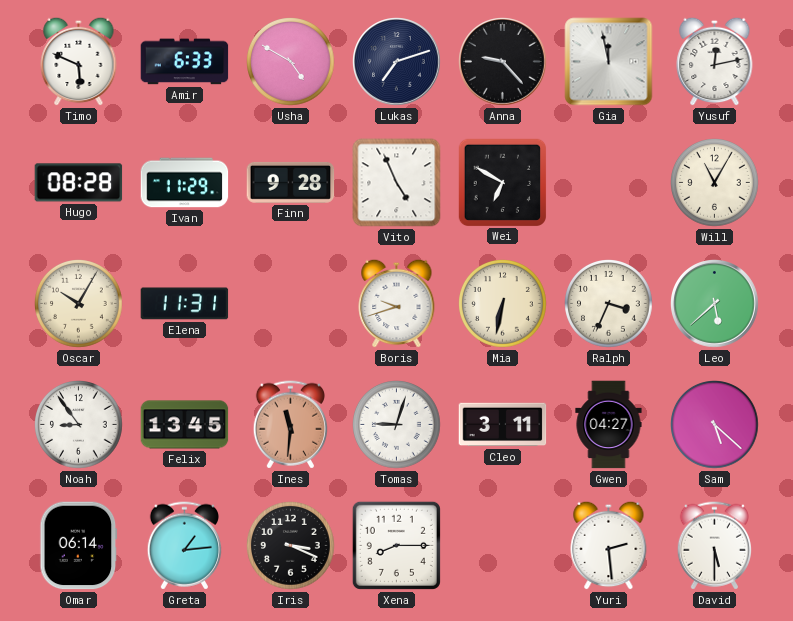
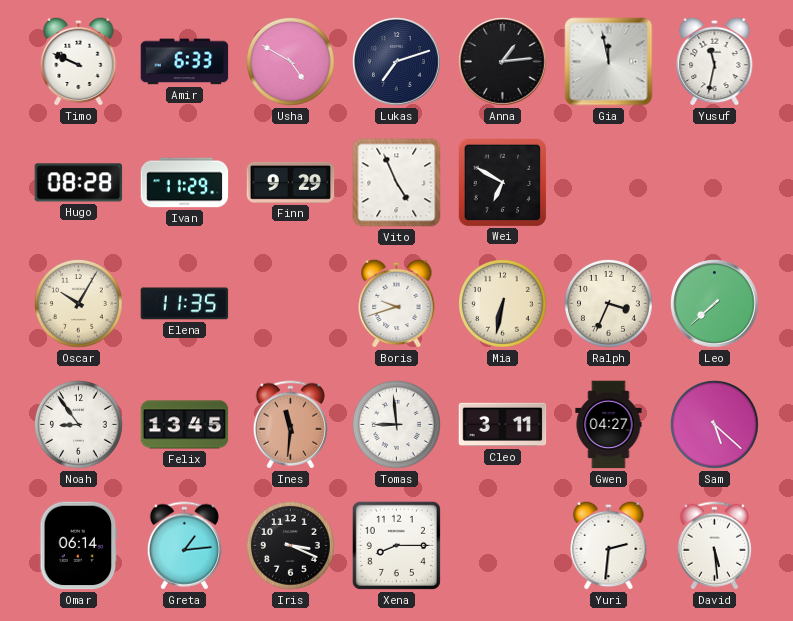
Timo: 5:49 -> 9:49 (79, 61)
Anna: 9:23 -> 1:14 (503, 62)
Yusuf: 12:13 -> 11:32 (715, 61)
Finn: 9:28 -> 9:29 (291, 182)
Will: 11:05 -> none (715, 183)
Elena: 11:31 -> 11:35 (185, 304)
Leo: 5:38 -> 7:38 (715, 304)
Tomas: 9:03 -> 8:59 (397, 425)
Yuri: 2:29 -> 2:31 (609, 545)
David: 5:30 -> 5:29 (714, 546)
